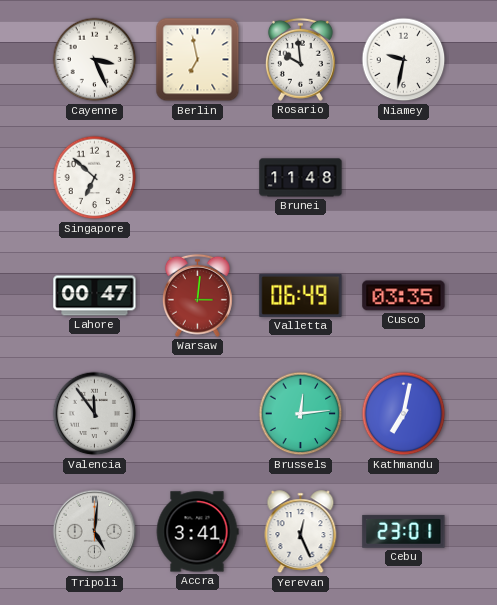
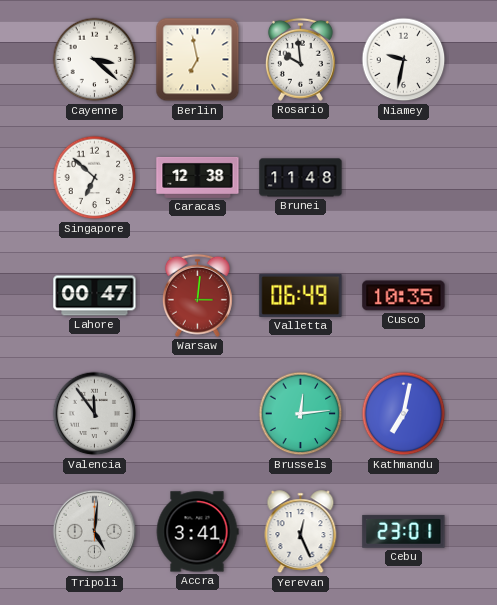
Cayenne: 3:26 -> 3:22 (95, 60)
Caracas: none -> 12:38 (198, 177)
Cusco: 03:35 -> 10:35 (404, 296)
